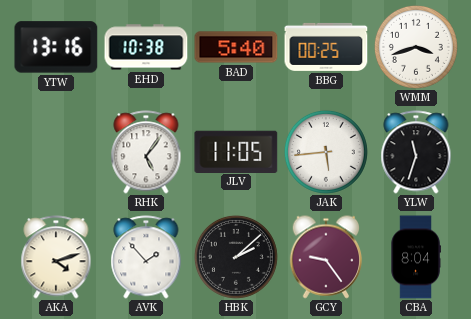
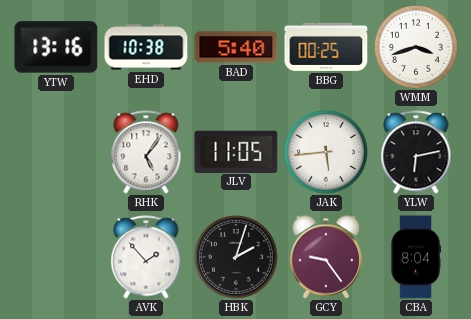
YLW: 11:33 -> 6:13 (416, 152)
AKA: 4:12 -> none (56, 257)
HBK: 2:08 -> 2:03 (236, 257)
